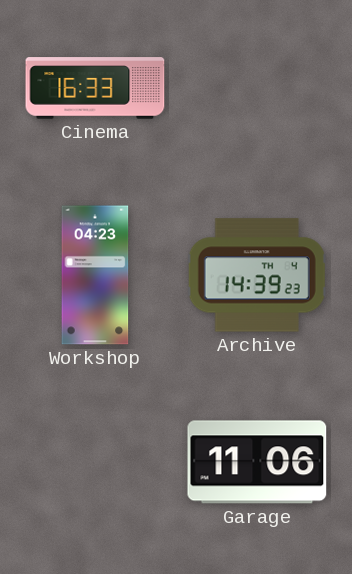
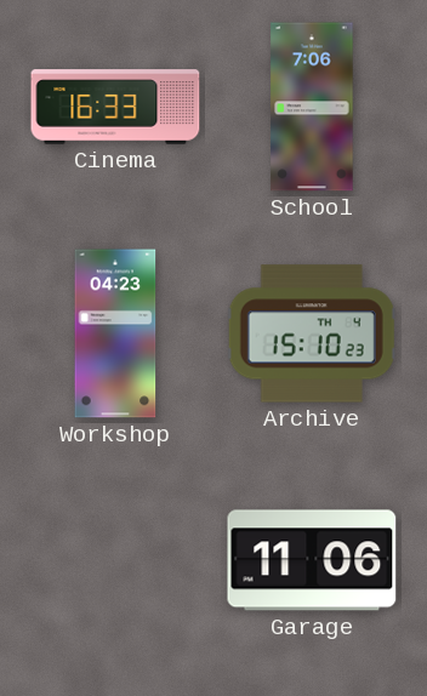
School: none -> 7:06 (312, 107)
Archive: 14:39 -> 15:10 (312, 333)
